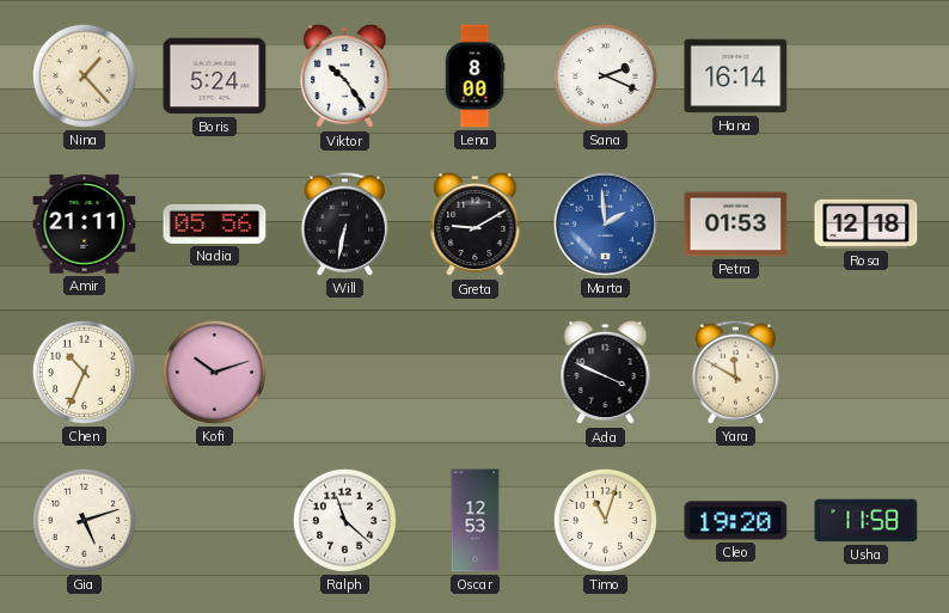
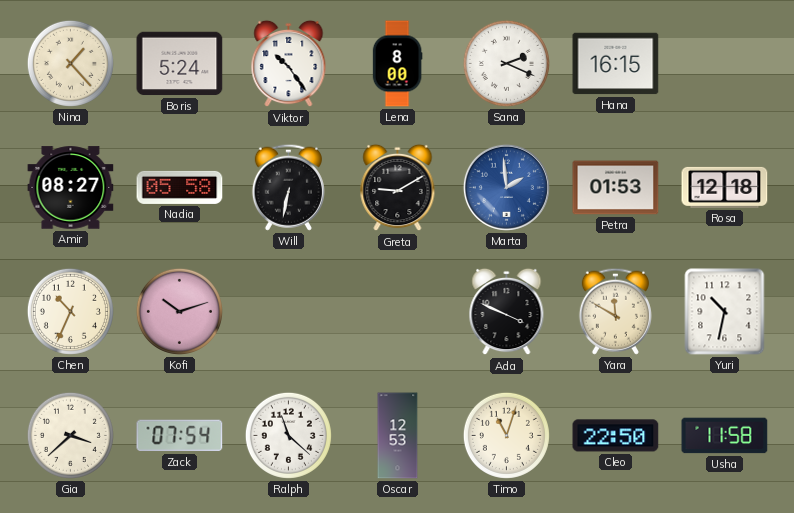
Hana: 16:14 -> 16:15 (616, 64)
Amir: 21:11 -> 08:27 (71, 188)
Nadia: 05:56 -> 05:58 (180, 187)
Yuri: none -> 10:32 (725, 312)
Gia: 5:12 -> 3:38 (70, 435)
Zack: none -> 07:54 (180, 436)
Cleo: 19:20 -> 22:50 (616, 436)
